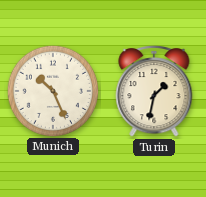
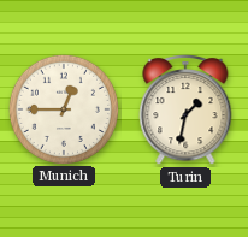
Munich: 10:26 -> 12:45 (63, 108)
